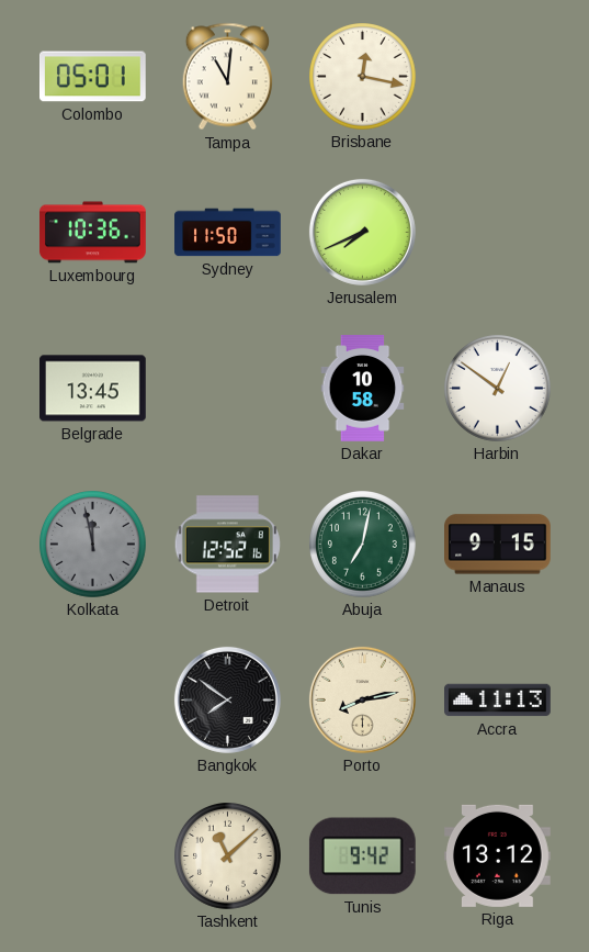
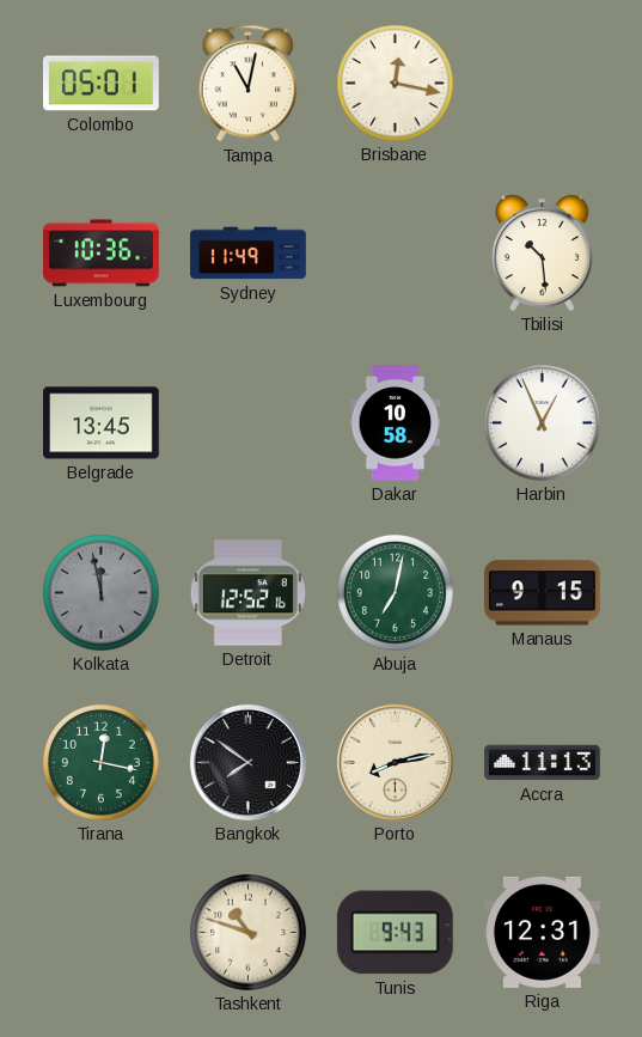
Tampa: 11:01 -> 11:02 (247, 84)
Sydney: 11:50 -> 11:49 (249, 254)
Jerusalem: 7:41 -> none (362, 232)
Tbilisi: none -> 10:29 (542, 252)
Harbin: 12:51 -> 12:56 (543, 423)
Tirana: none -> 12:17 (102, 763)
Tashkent: 11:08 -> 10:48 (249, 933)
Tunis: 9:42 -> 9:43 (395, 933)
Riga: 13:12 -> 12:31 (543, 932)
